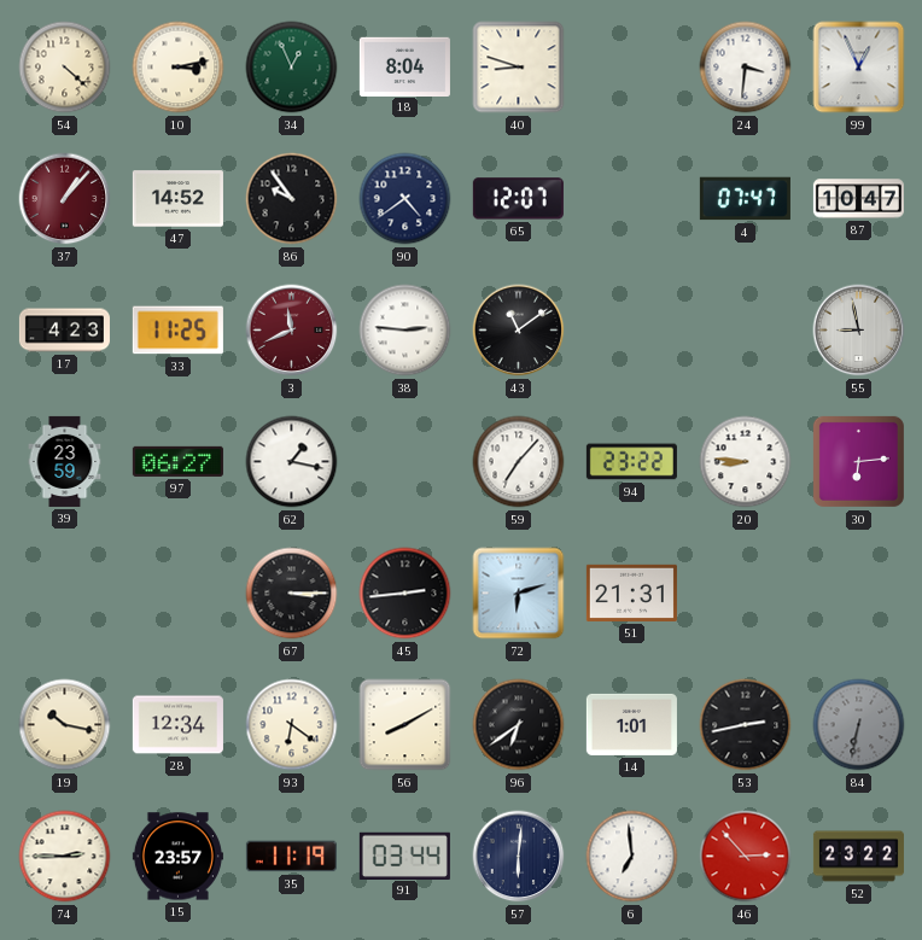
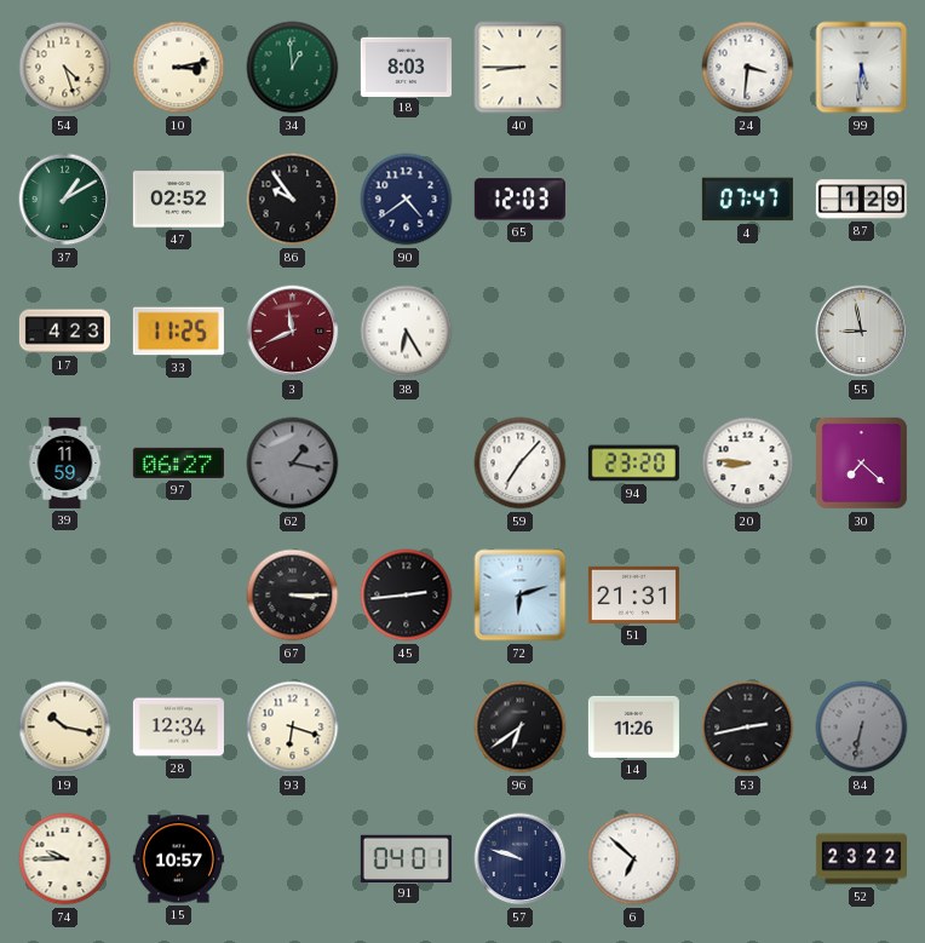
54: 4:22 -> 4:27 (65, 68)
34: 12:56 -> 12:59 (293, 68)
18: 8:04 -> 8:03 (406, 67)
40: 8:48 -> 8:45 (521, 68)
99: 12:56 -> 5:31 (862, 68)
37: 1:07 -> 1:10 (65, 200)
37 dial: burgundy -> green (65, 200)
47: 14:52 -> 02:52 (178, 200)
65: 12:07 -> 12:03 (519, 200)
87: 10:47 -> 1:29 (861, 200)
38: 2:46 -> 6:25 (407, 332)
43: 11:09 -> none (519, 331)
39: 23:59 -> 11:59 (65, 462)
62 dial: white -> grey (293, 464)
94: 23:22 -> 23:20 (633, 464)
30: 6:14 -> 7:22 (861, 462)
93: 6:21 -> 6:18 (293, 728)
56: 8:10 -> none (405, 725)
14: 1:01 -> 11:26 (633, 726)
74: 2:45 -> 9:45 (65, 859)
15: 23:57 -> 10:57 (178, 859)
35: 11:19 -> none (291, 857)
91: 03:44 -> 04:01 (406, 858)
57: 6:01 -> 9:48 (521, 859)
6: 6:59 -> 6:52 (634, 859)
46: 2:53 -> none (746, 857)
